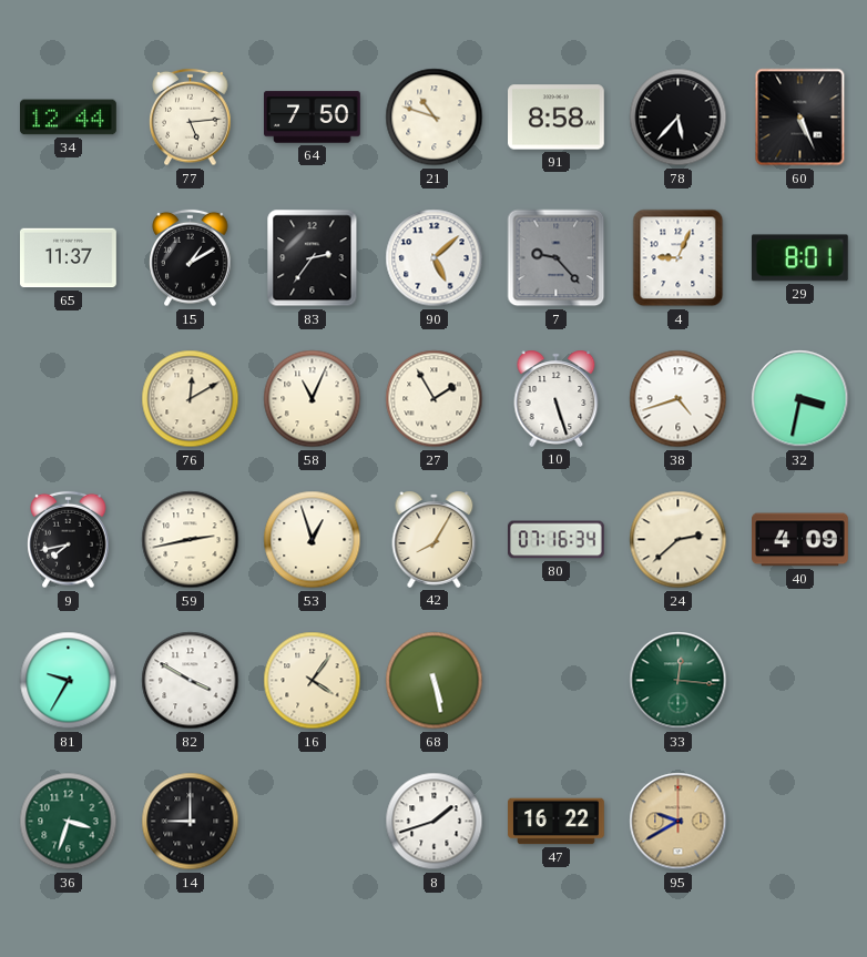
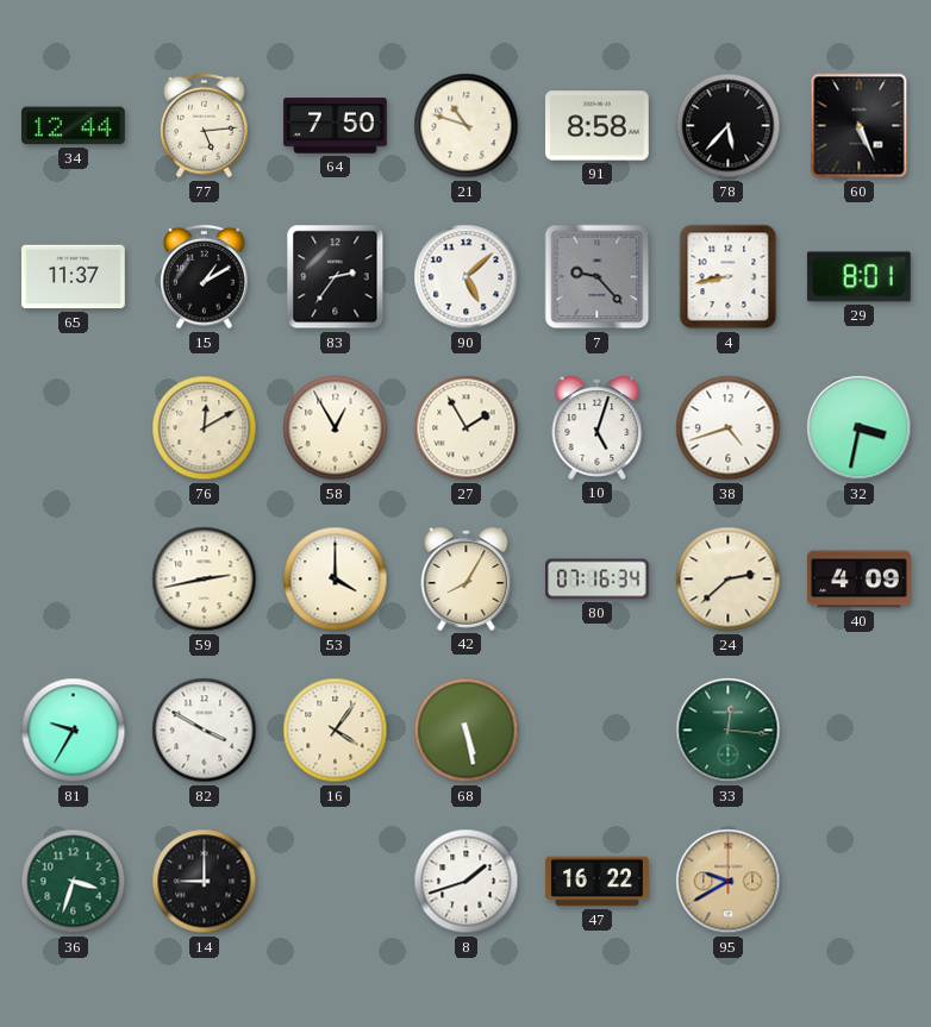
4: 9:04 -> 8:43 (729, 277)
58: 11:04 -> 12:55 (336, 428)
10: 5:27 -> 5:03 (598, 427)
9: 7:43 -> none (69, 540)
53: 12:57 -> 4:00 (336, 580)
